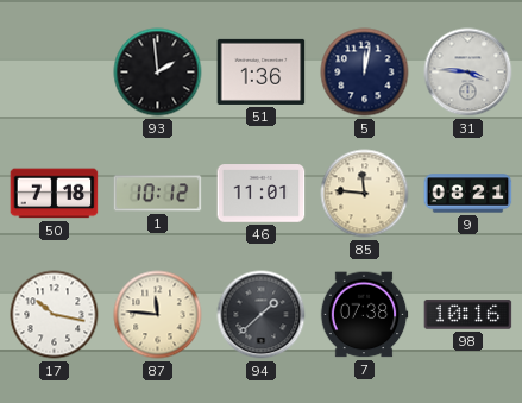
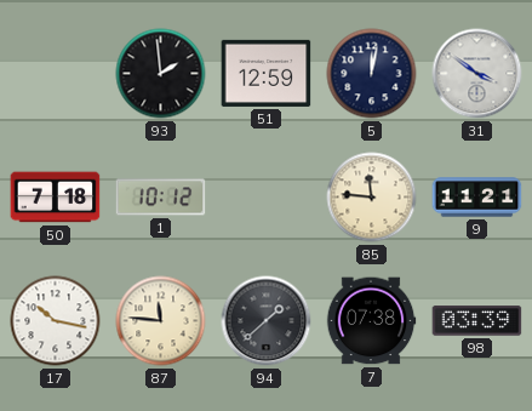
51: 1:36 -> 12:59 (267, 73)
31: 3:46 -> 3:51 (477, 74)
46: 11:01 -> none (262, 194)
9: 08:21 -> 11:21 (477, 198)
98: 10:16 -> 03:39 (477, 321)
